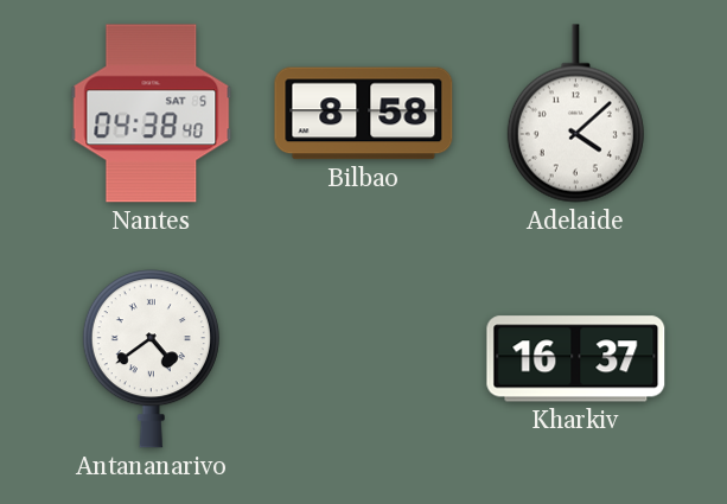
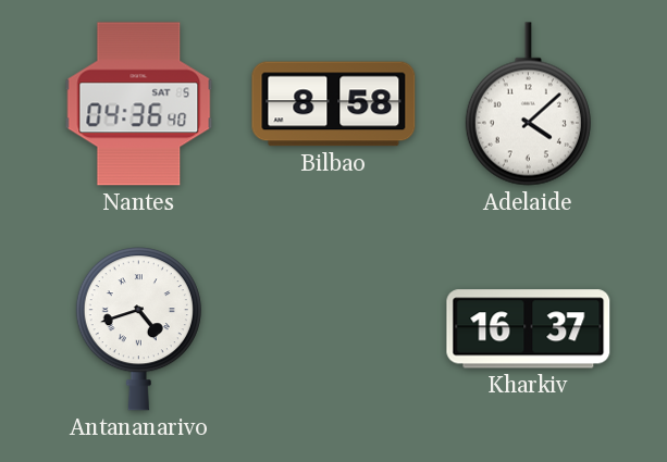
Nantes: 04:38 -> 04:36 (139, 104)
Antananarivo: 4:39 -> 4:42 (138, 329)
